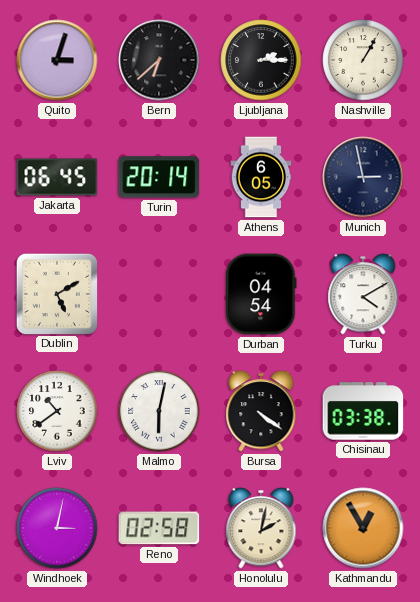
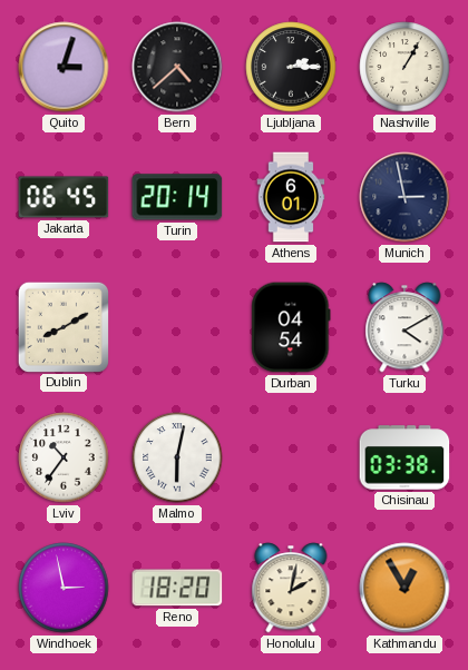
Bern: 6:38 -> 4:38 (177, 67)
Athens: 6:05 -> 6:01 (291, 197)
Dublin: 5:10 -> 8:10 (62, 326)
Lviv: 10:39 -> 10:36 (64, 457)
Bursa: 4:21 -> none (261, 411)
Windhoek: 3:02 -> 2:58 (64, 588)
Reno: 02:58 -> 18:20 (177, 588)
